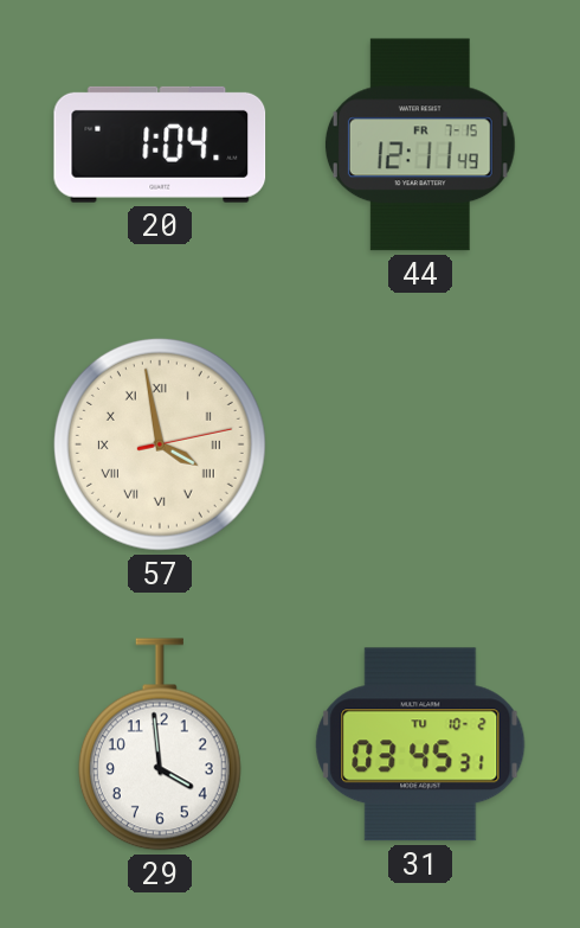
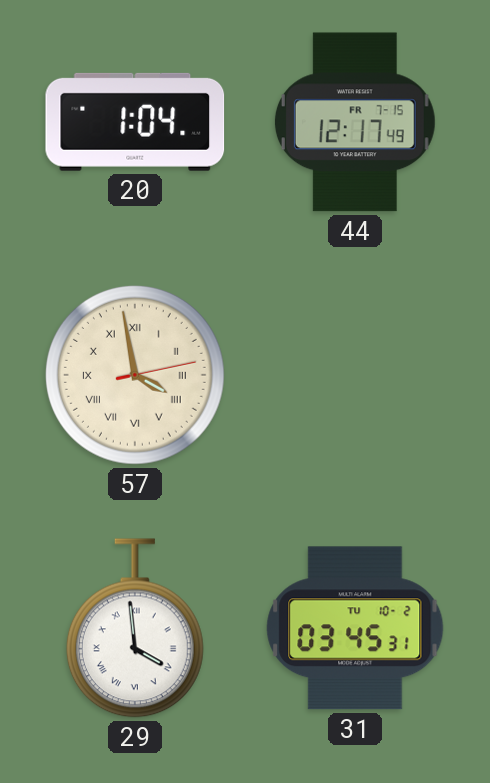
44: 12:11 -> 12:17 (355, 122)
29 numerals: Arabic -> Roman (135, 628)
